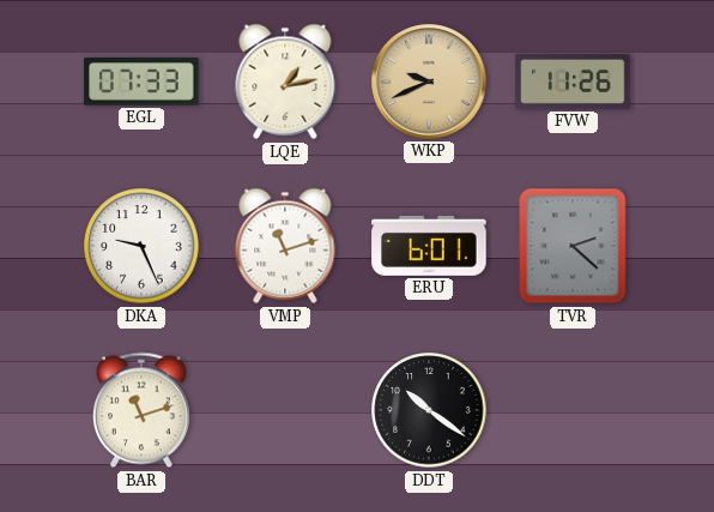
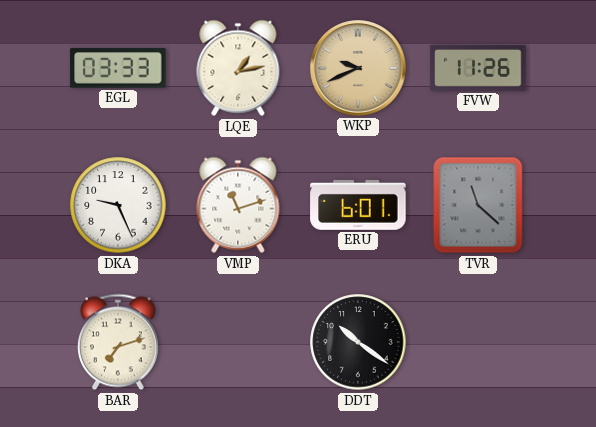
EGL: 07:33 -> 03:33 (118, 68)
TVR: 2:22 -> 11:22 (478, 205)
BAR: 11:12 -> 7:12 (118, 342)
